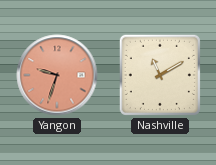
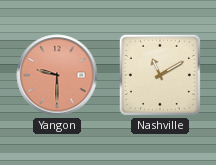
Yangon: 9:33 -> 9:30 (57, 75)
